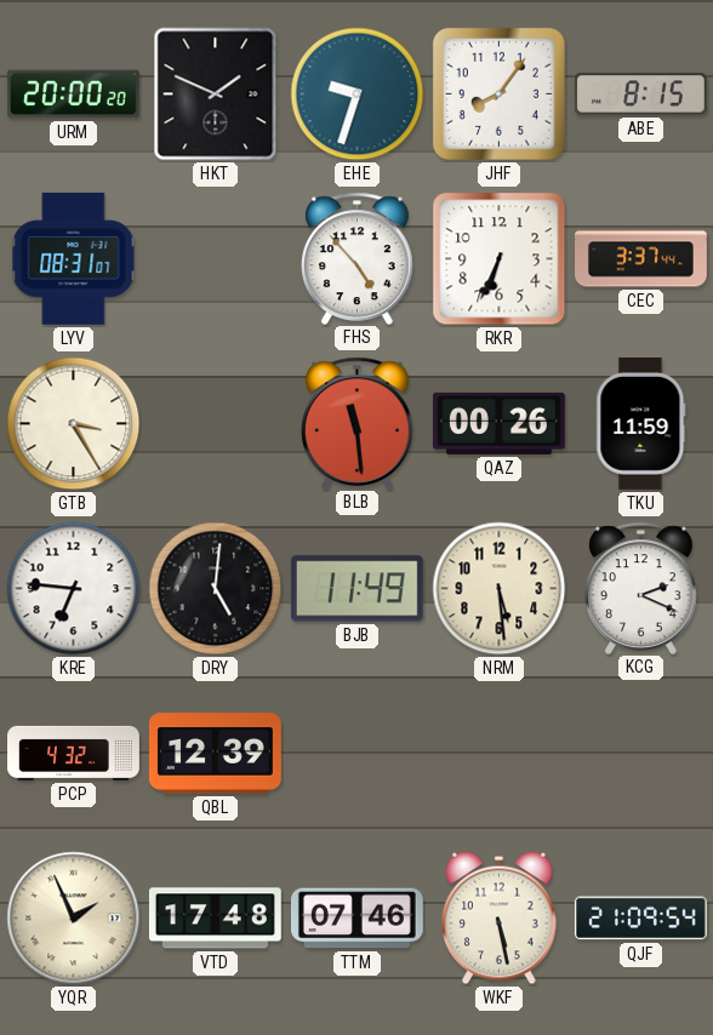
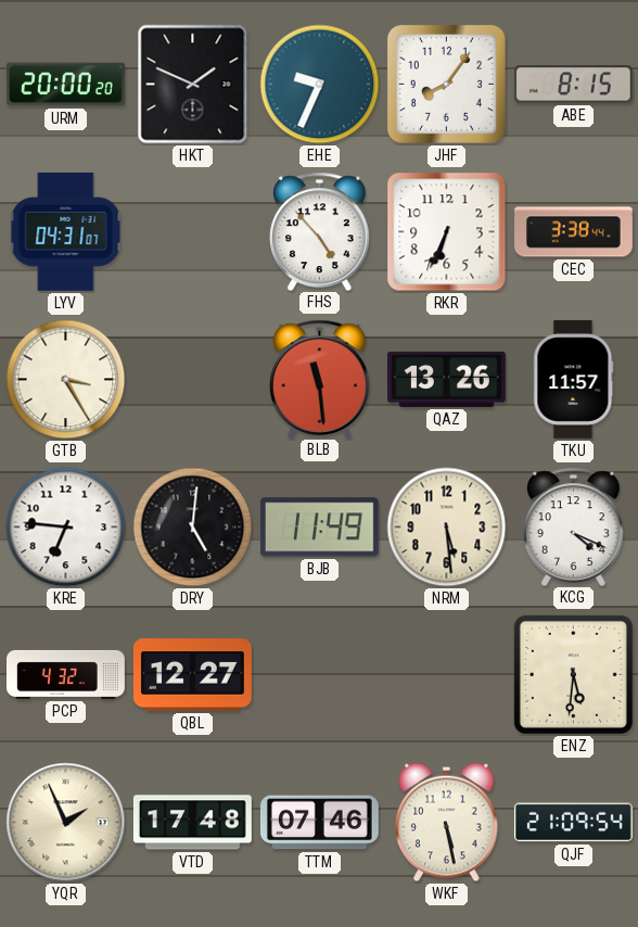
EHE: 9:33 -> 9:34 (320, 85)
LYV: 08:31 -> 04:31 (66, 231)
CEC: 3:37 -> 3:38 (574, 232)
QAZ: 00:26 -> 13:26 (446, 379)
TKU: 11:59 -> 11:57 (574, 379)
KCG: 2:19 -> 4:19 (574, 526)
QBL: 12:39 -> 12:27 (192, 675)
ENZ: none -> 5:31 (573, 674)
